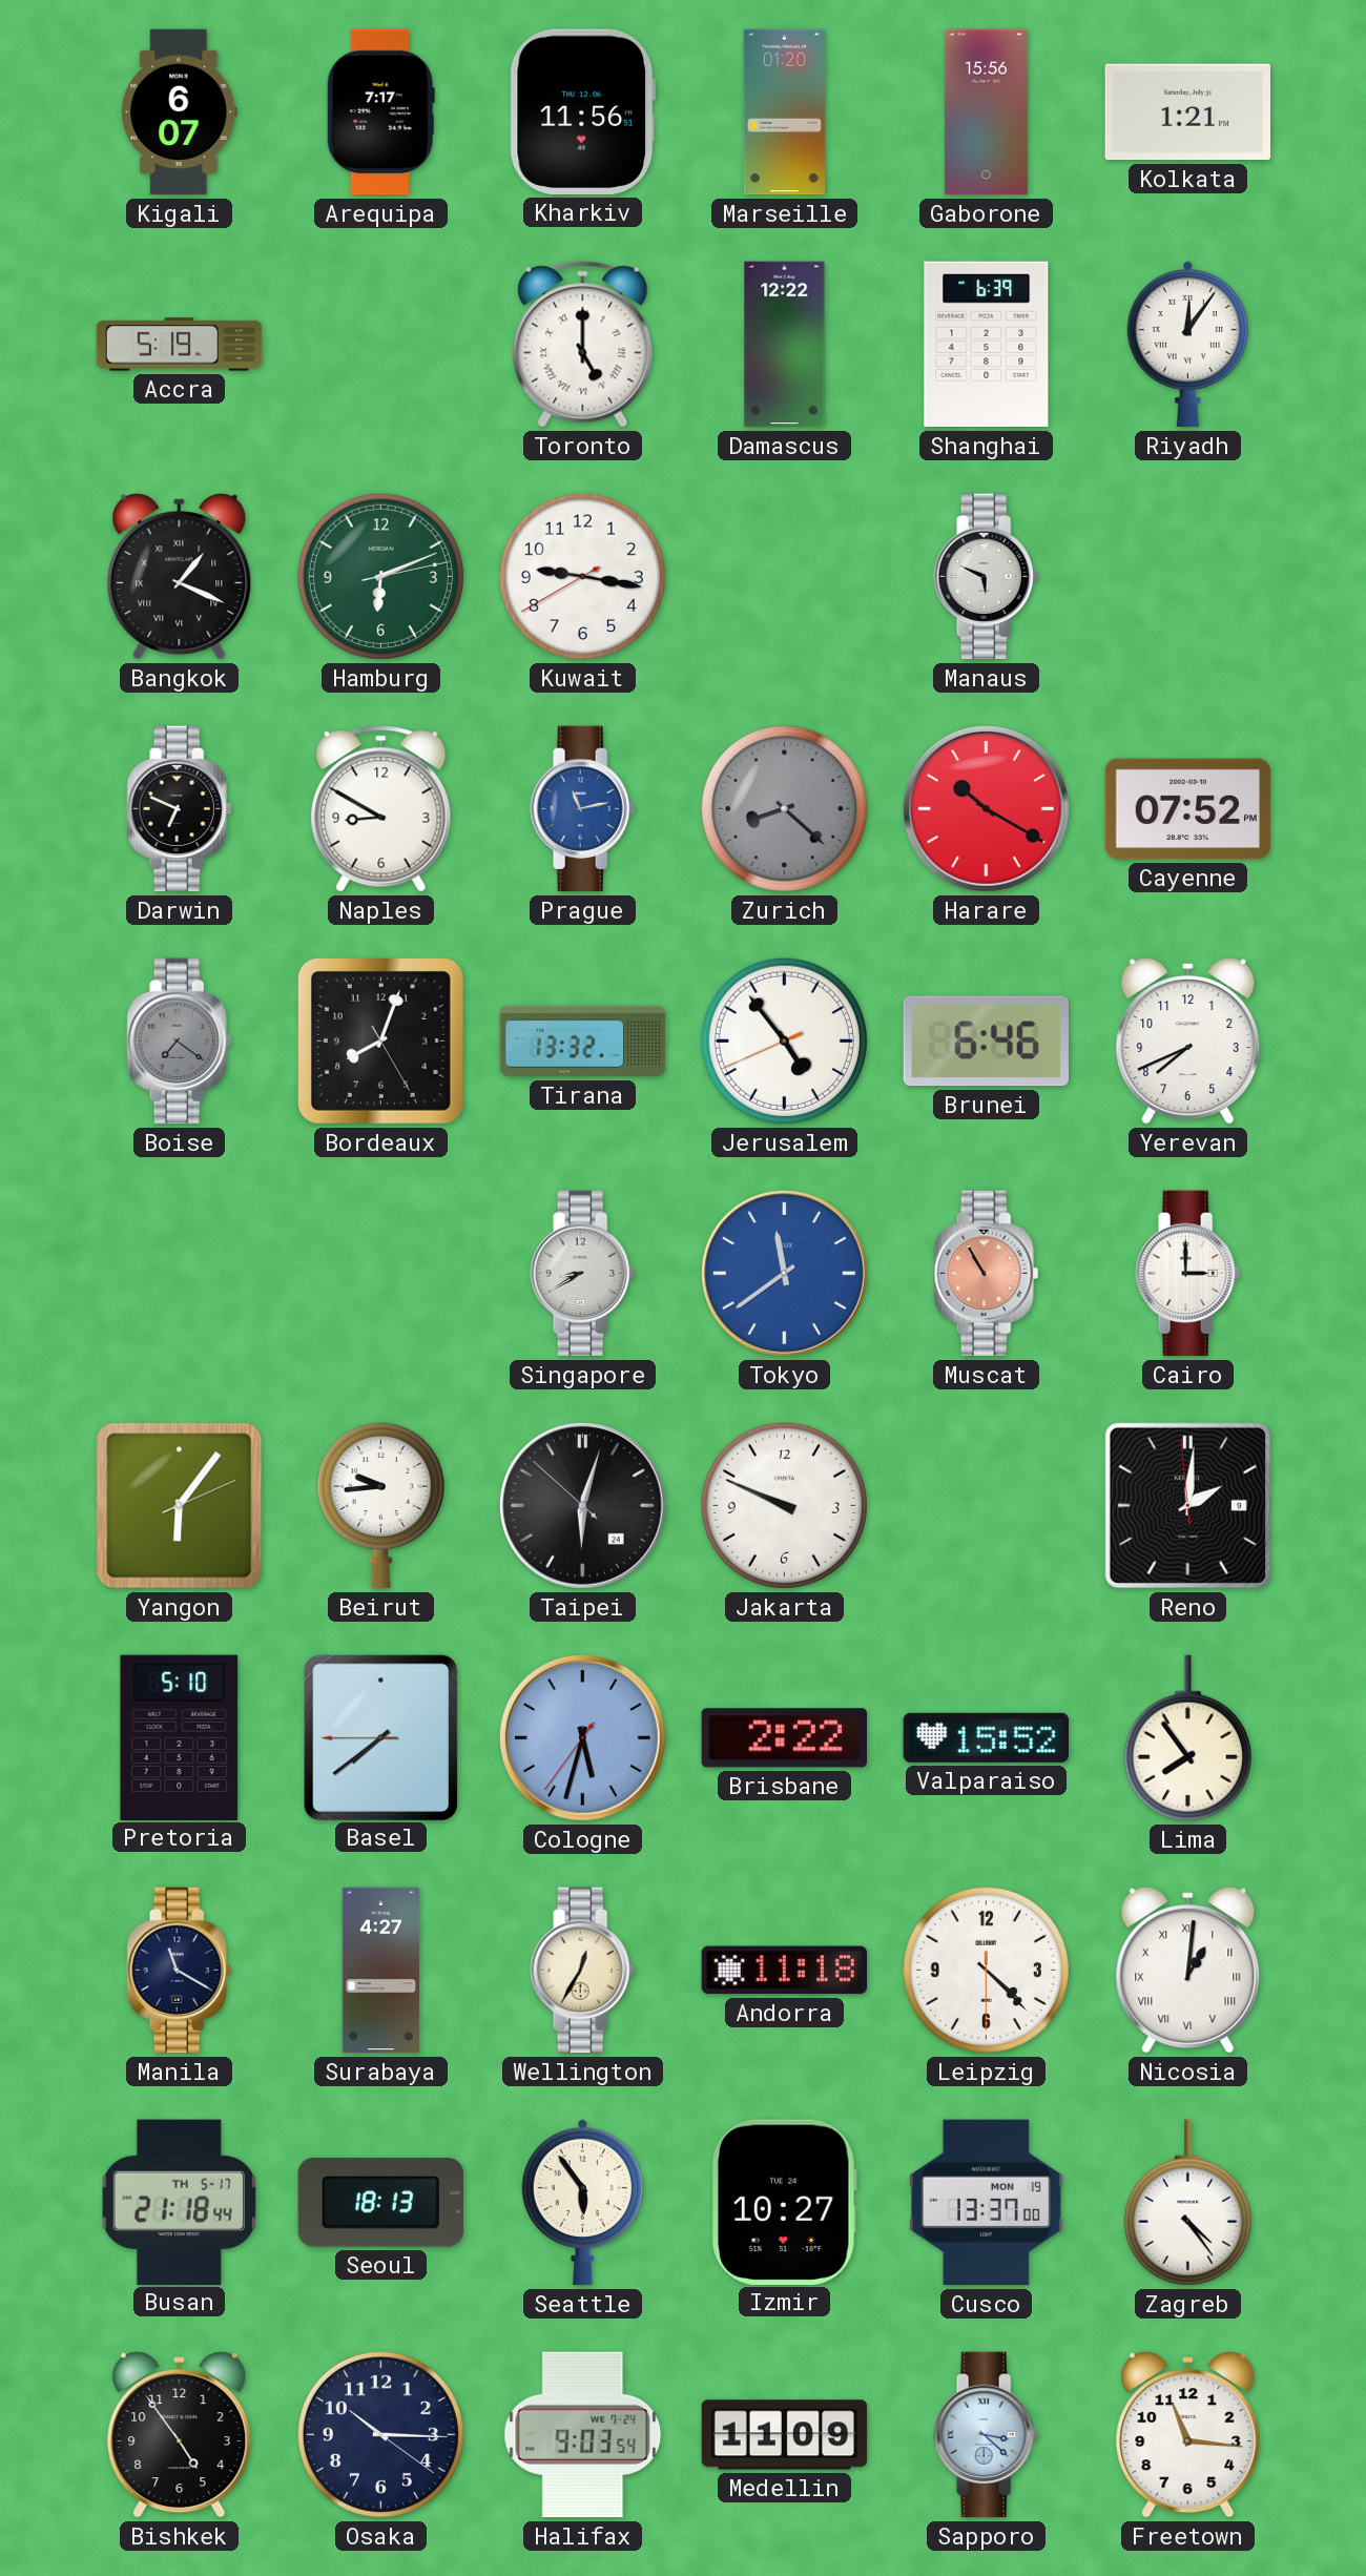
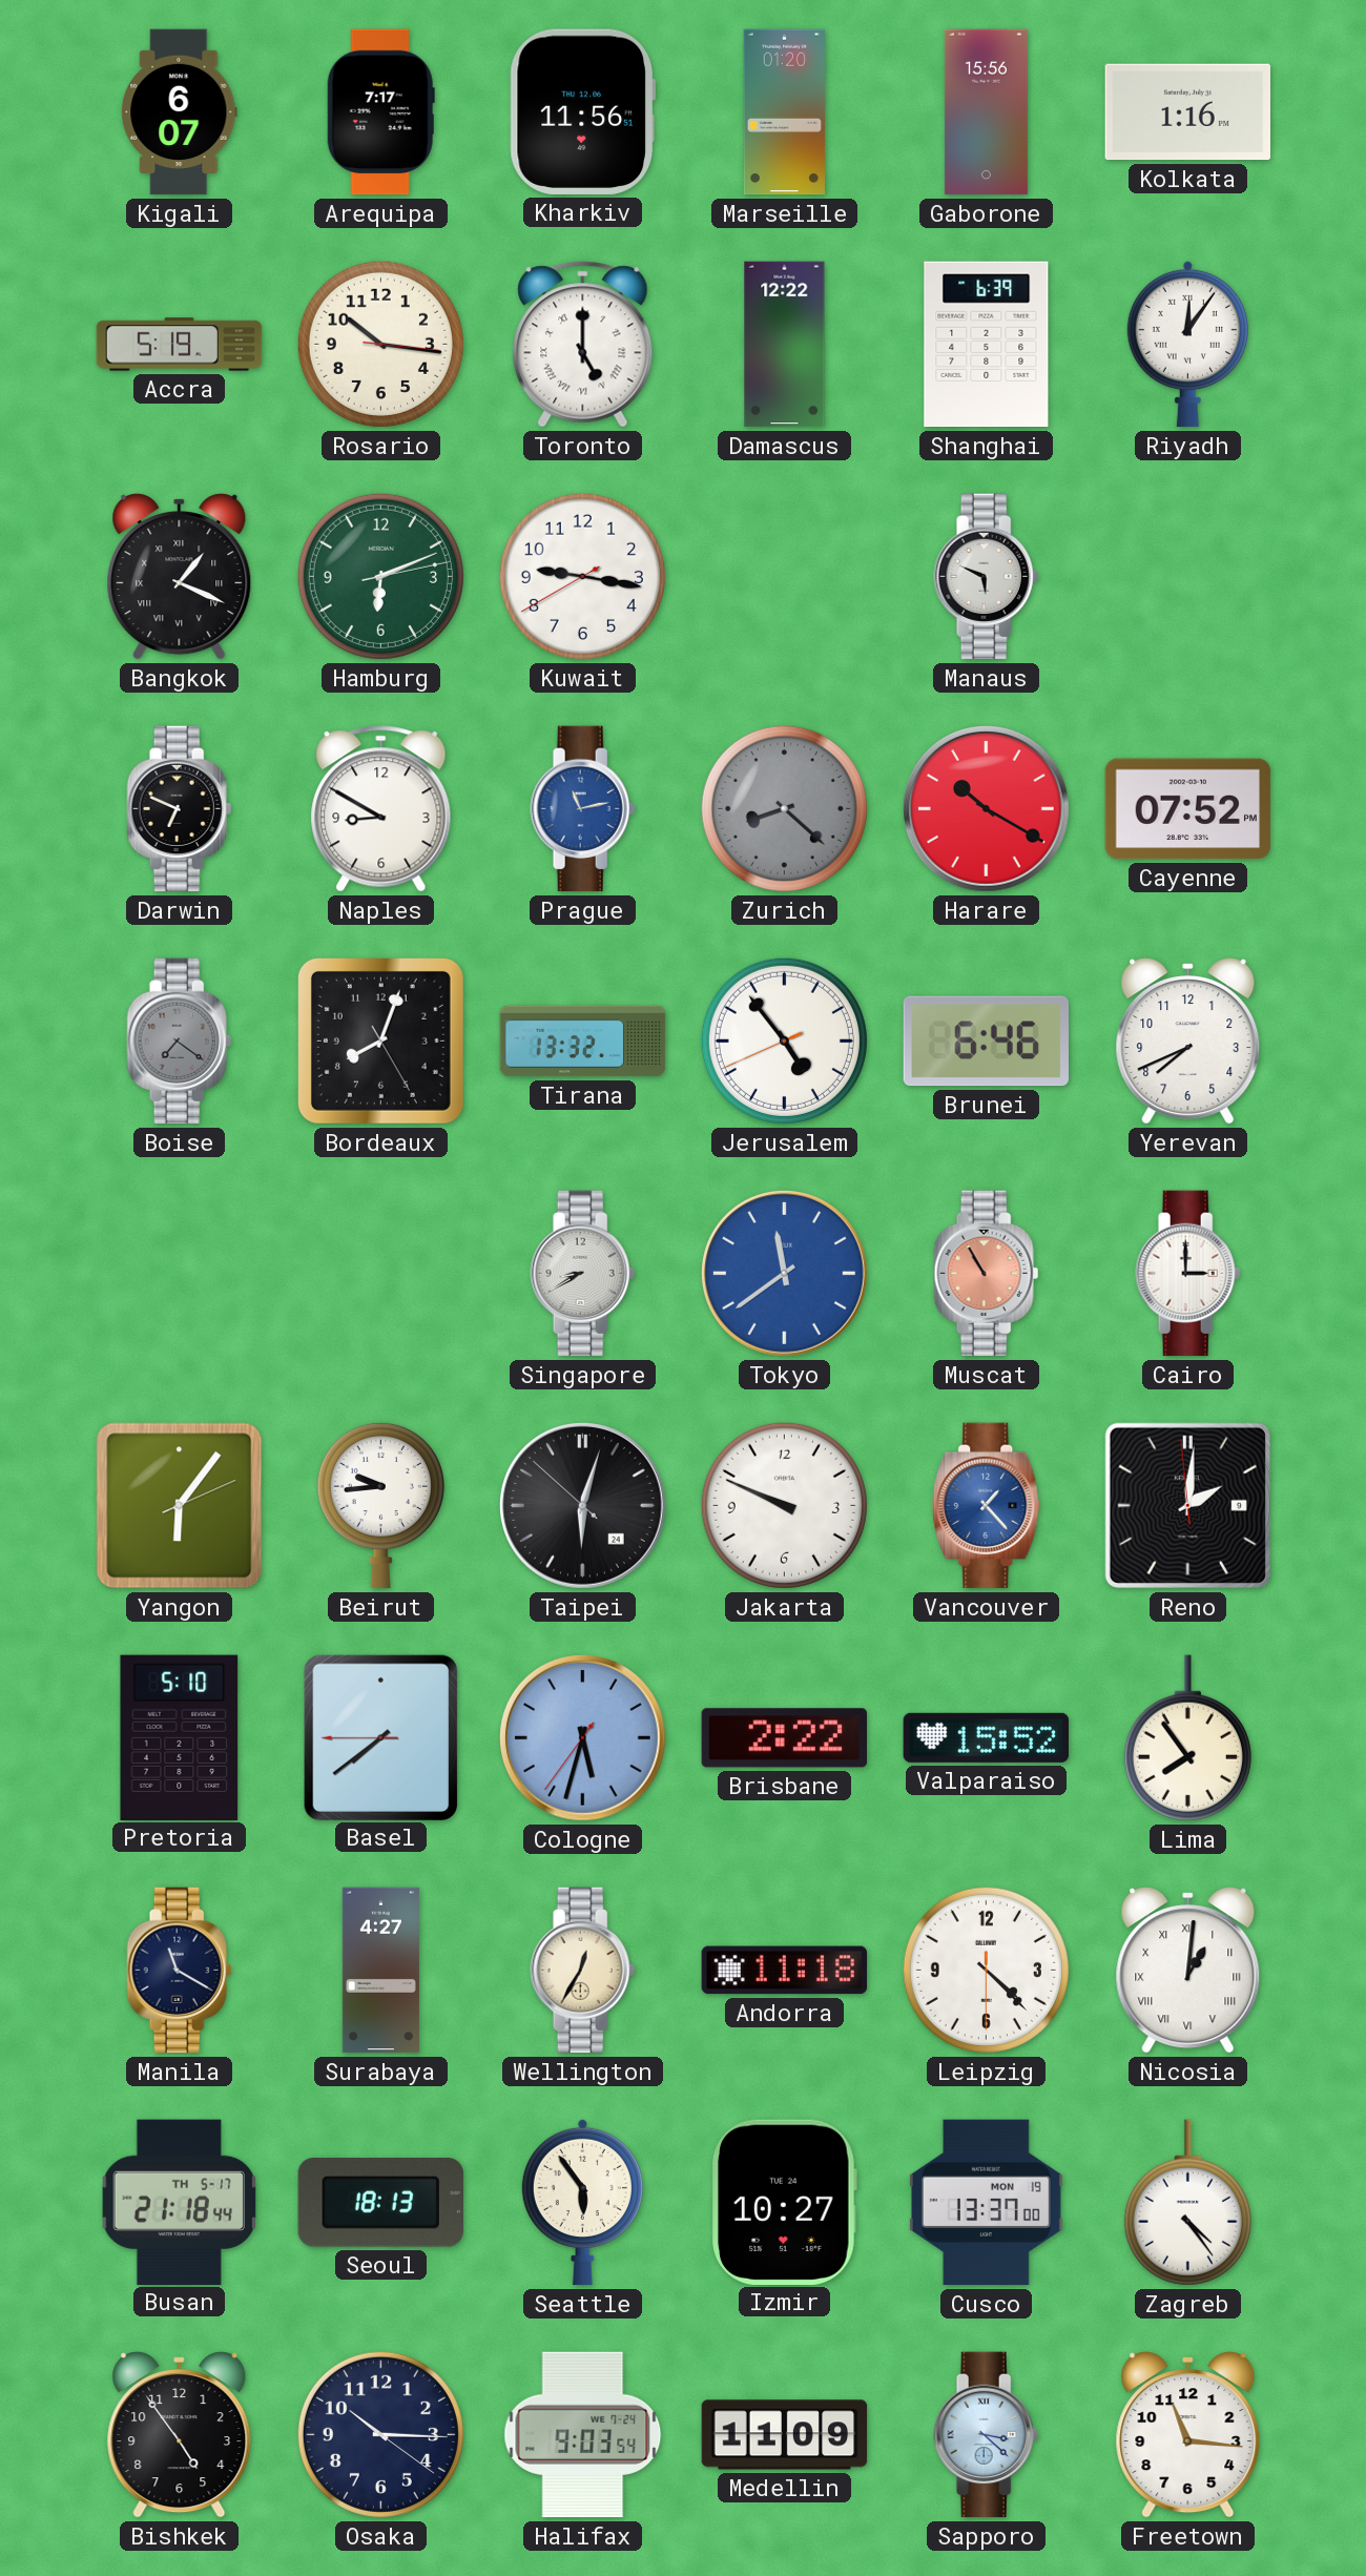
Kolkata: 1:21 -> 1:16 (1188, 112)
Rosario: none -> 10:16 (380, 344)
Vancouver: none -> 1:23 (987, 1506)
